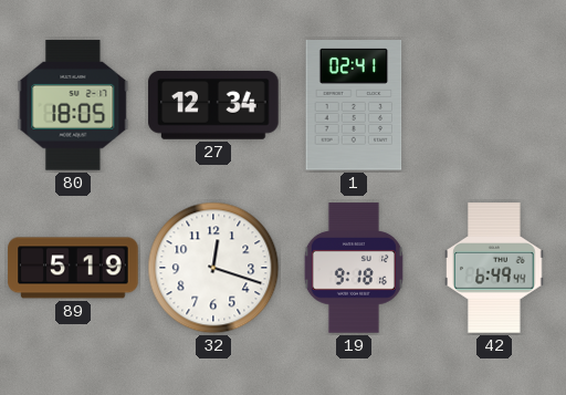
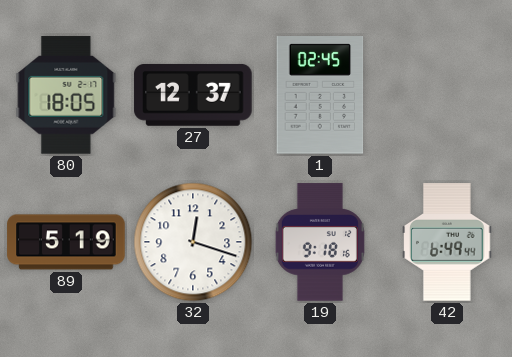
27: 12:34 -> 12:37 (193, 95)
1: 02:41 -> 02:45 (320, 95)
